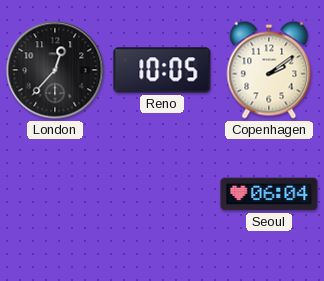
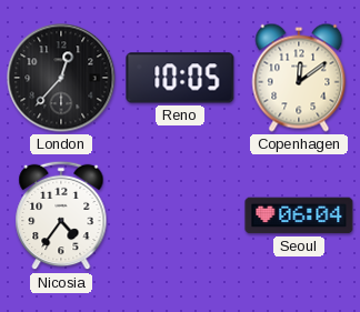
Copenhagen: 2:09 -> 12:09 (299, 78)
Nicosia: none -> 4:36 (61, 215)
